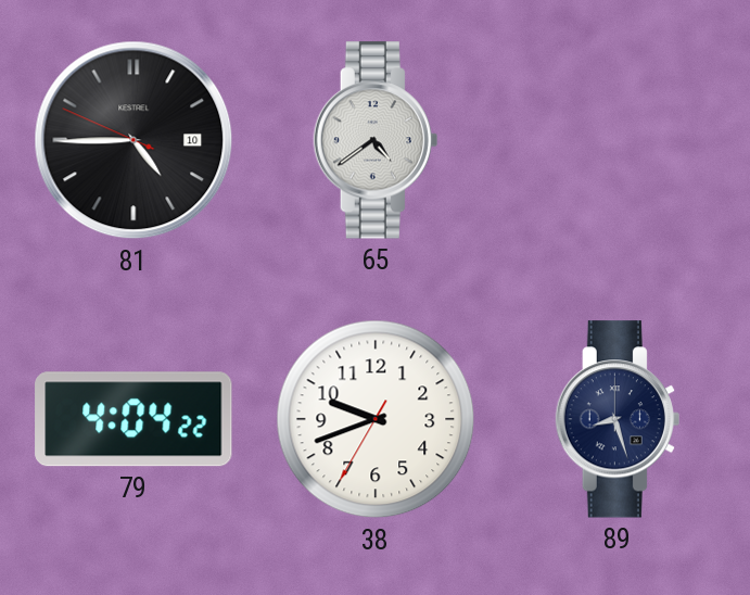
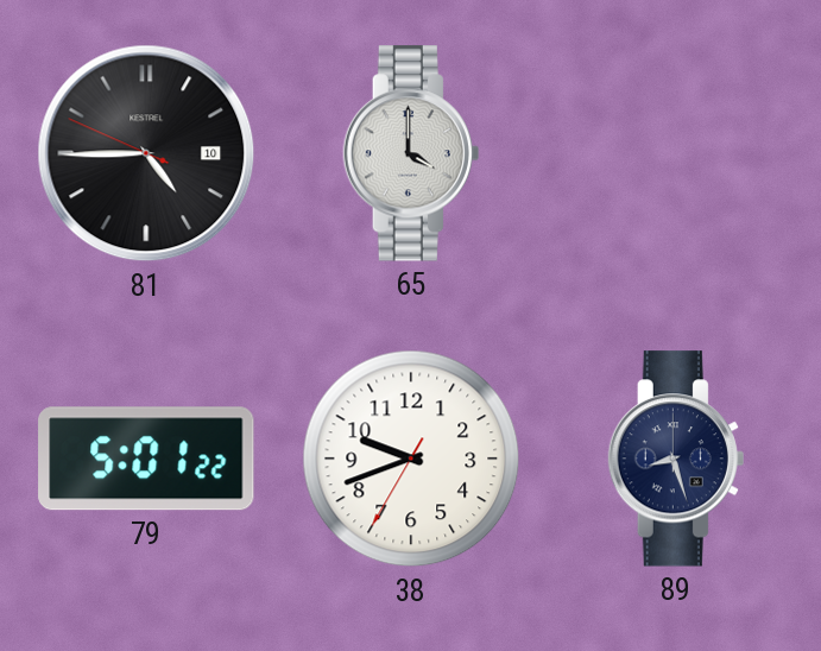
65: 4:39 -> 4:00 (411, 153)
79: 4:04 -> 5:01 (146, 459)
